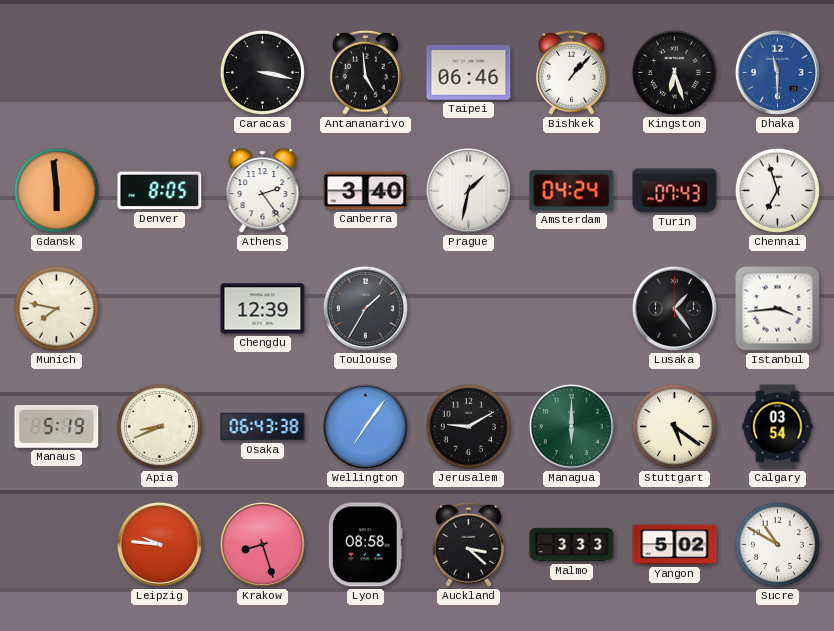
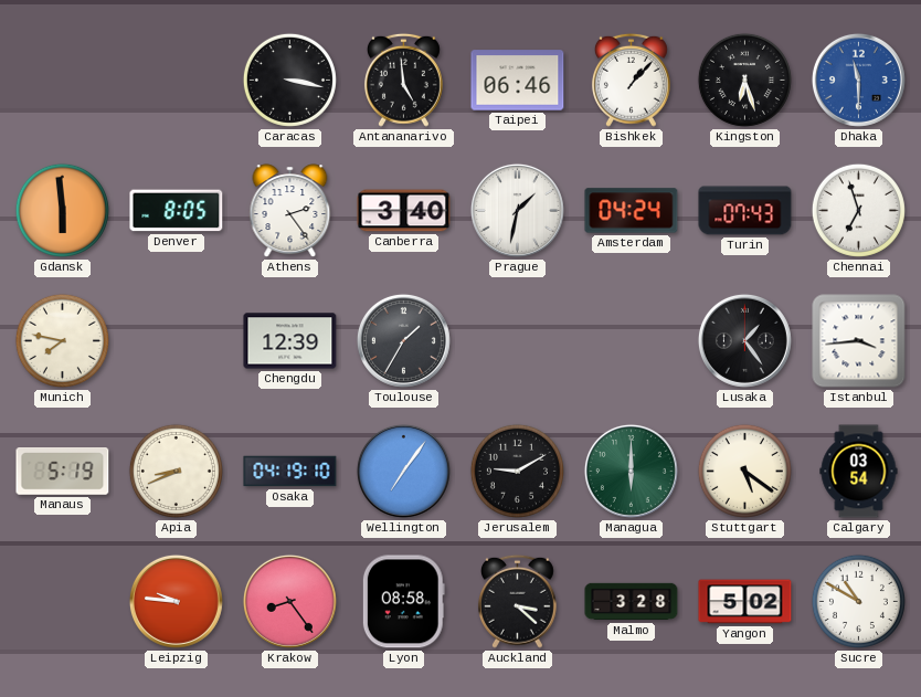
Osaka: 06:43 -> 04:19 (290, 472)
Krakow: 8:27 -> 8:24 (289, 601)
Malmo: 3:33 -> 3:28 (632, 602)
